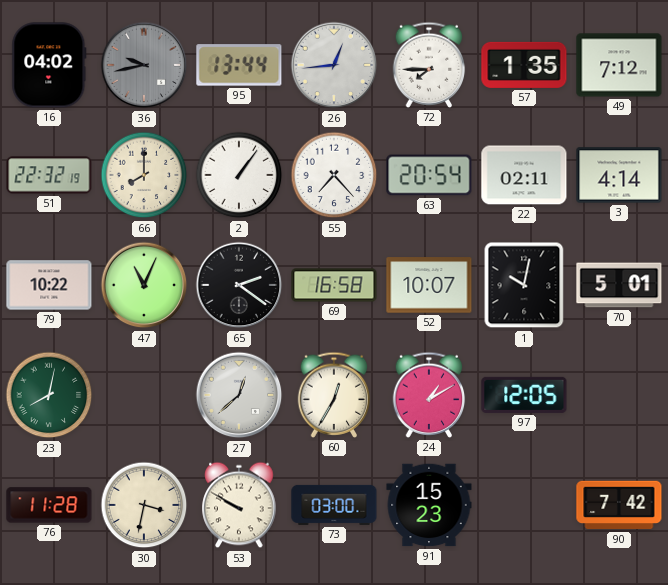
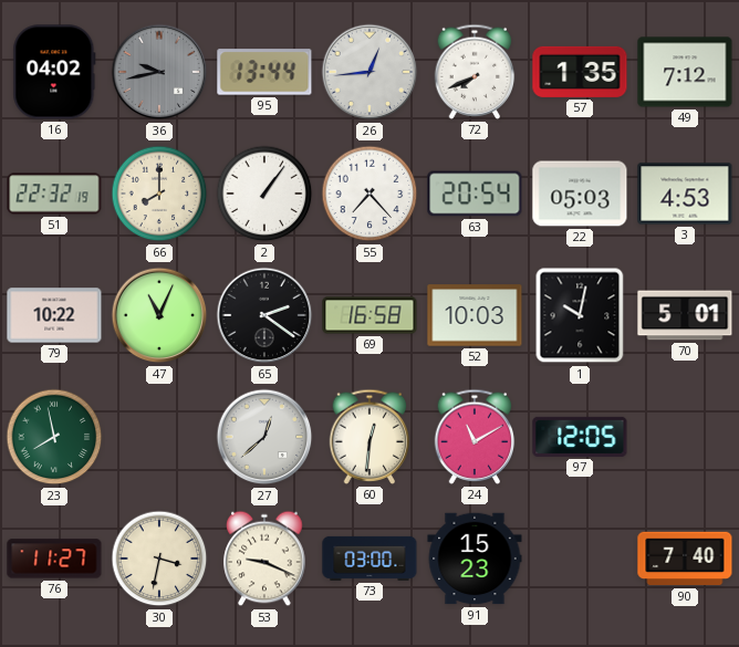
72: 7:45 -> 7:41 (475, 72)
22: 02:11 -> 05:03 (580, 194)
3: 4:14 -> 4:53 (685, 194)
52: 10:07 -> 10:03 (475, 315)
23: 8:02 -> 7:58 (54, 437)
60: 12:35 -> 12:31 (369, 437)
24: 1:10 -> 11:10 (475, 437)
76: 11:28 -> 11:27 (54, 559)
53: 9:50 -> 9:19 (264, 559)
90: 7:42 -> 7:40 (685, 559)
